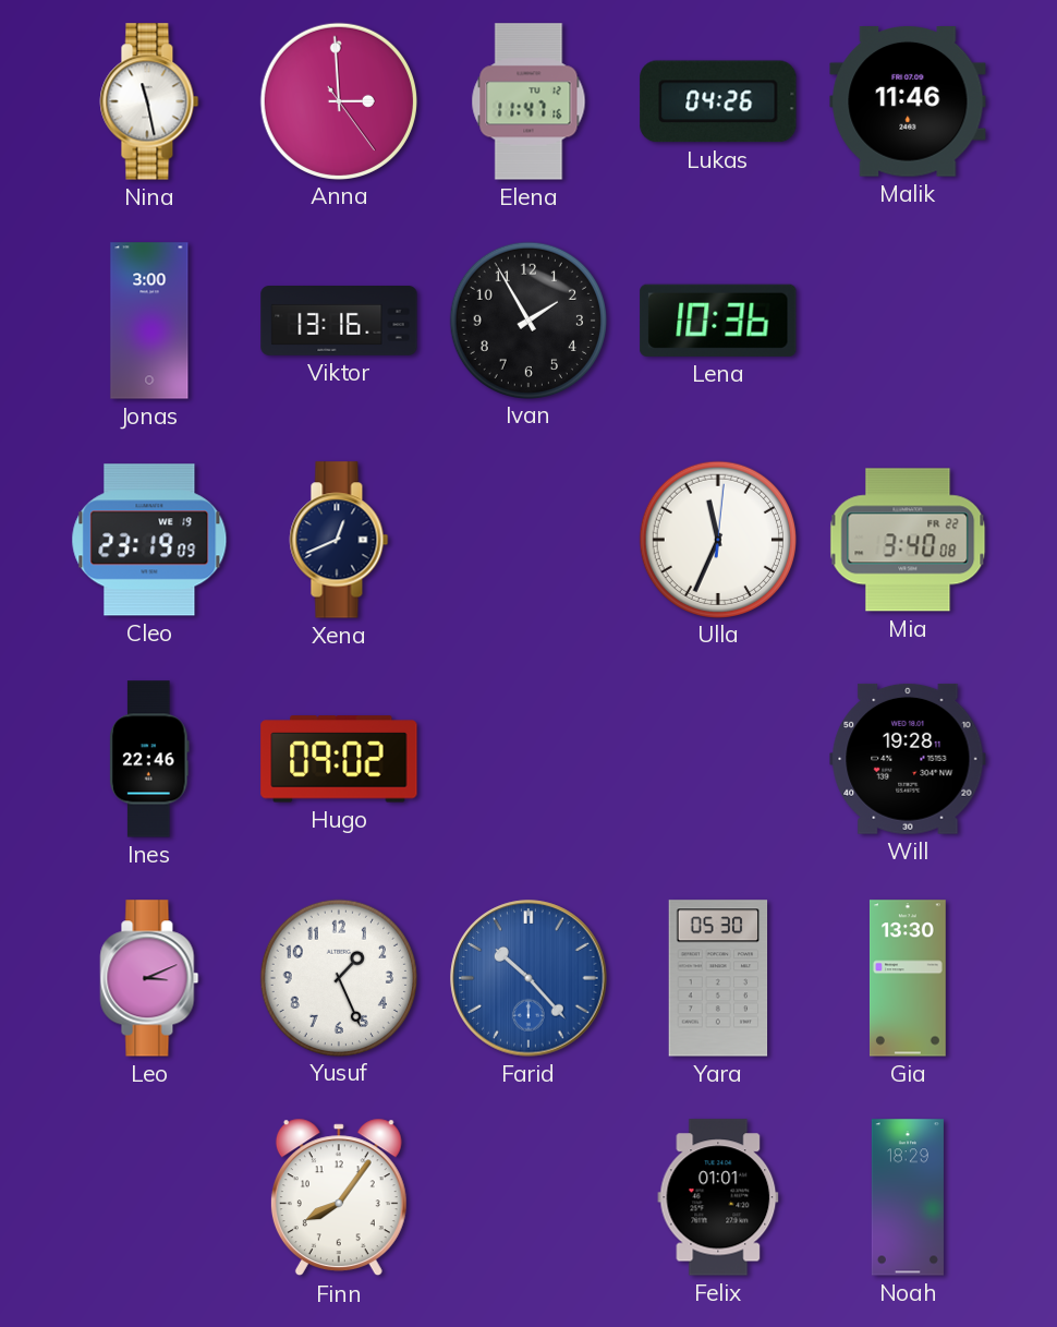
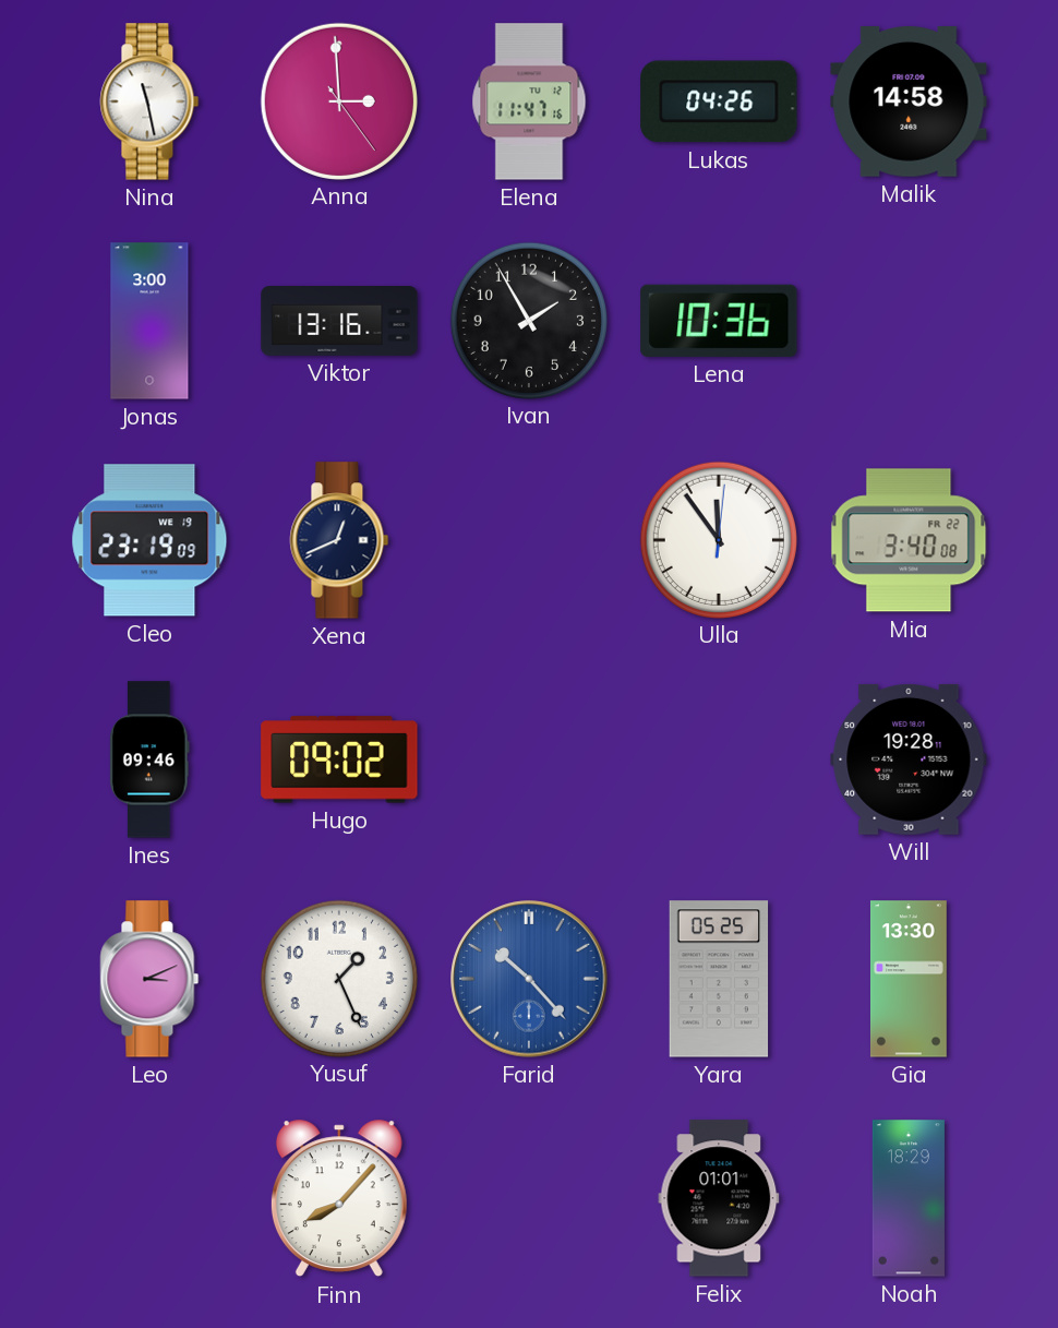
Malik: 11:46 -> 14:58 (909, 103)
Ulla: 11:34 -> 11:54 (718, 539)
Ines: 22:46 -> 09:46 (151, 759)
Yara: 05:30 -> 05:25 (719, 979)
Finn: 8:06 -> 8:07 (339, 1198)
